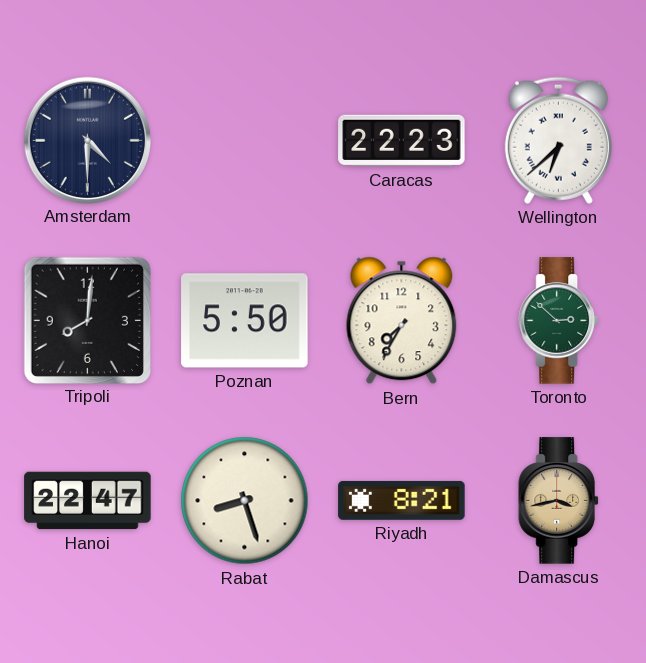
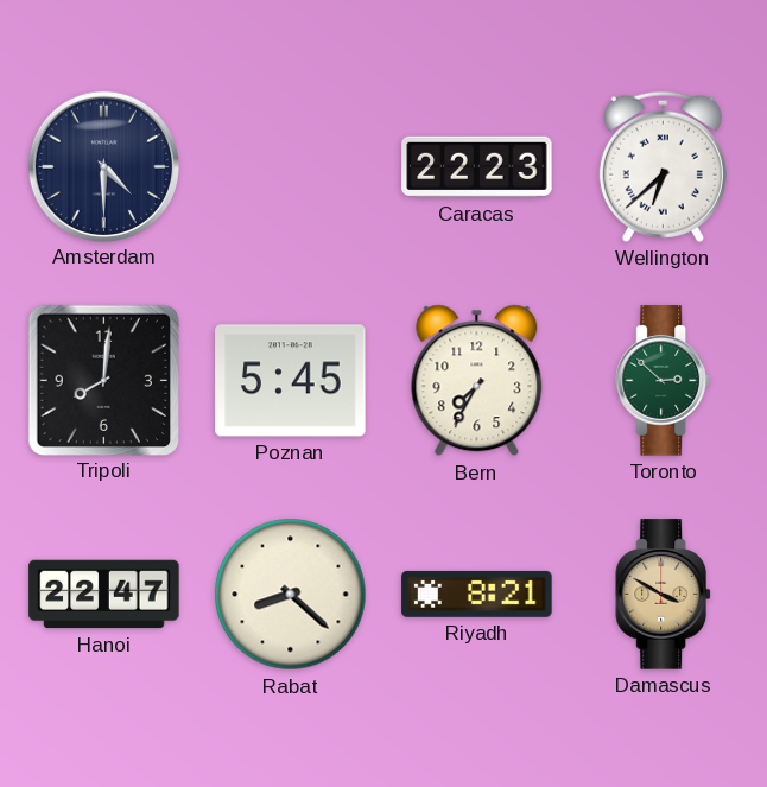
Poznan: 5:50 -> 5:45 (291, 381)
Rabat: 8:27 -> 8:22 (291, 595)
Damascus: 3:43 -> 3:50 (663, 595)
